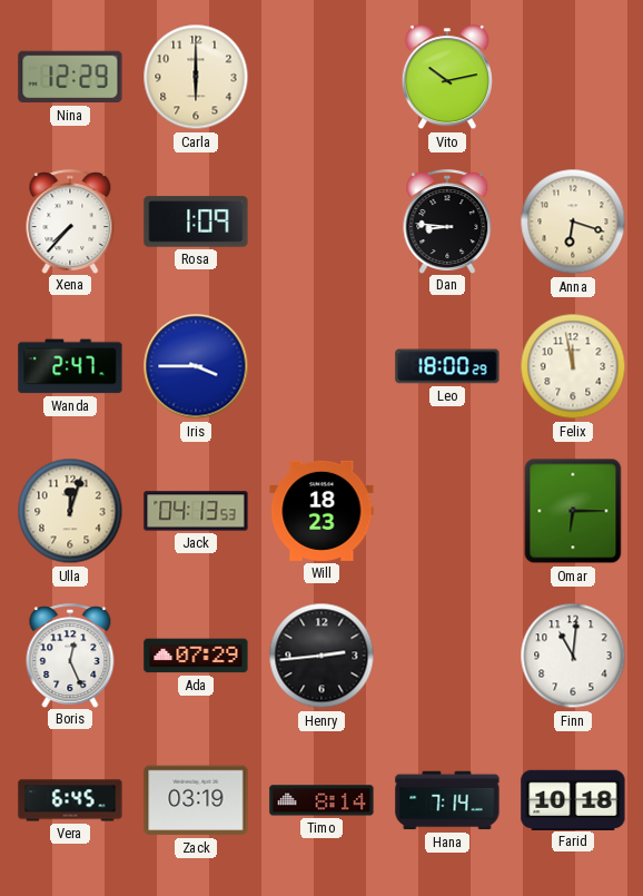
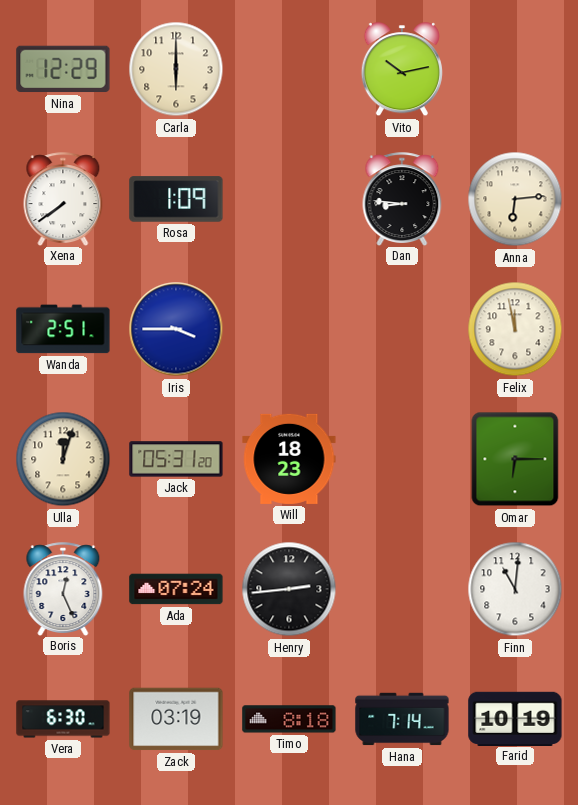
Xena: 7:37 -> 7:39 (63, 199)
Anna: 6:18 -> 6:14 (515, 199)
Wanda: 2:47 -> 2:51 (63, 329)
Leo: 18:00 -> none (447, 366)
Jack: 04:13 -> 05:31 (176, 459)
Ada: 07:29 -> 07:24 (176, 589)
Vera: 6:45 -> 6:30 (63, 719)
Timo: 8:14 -> 8:18 (289, 719)
Farid: 10:18 -> 10:19 (515, 718)
